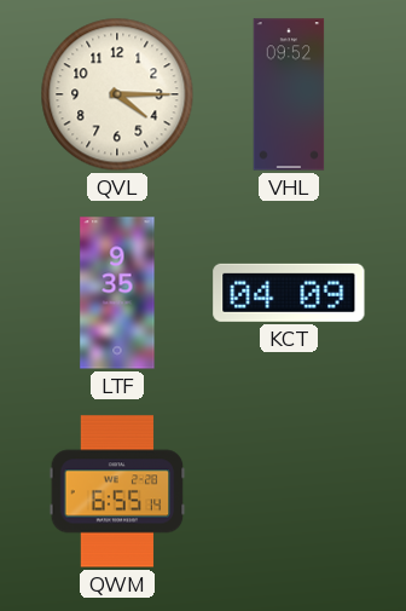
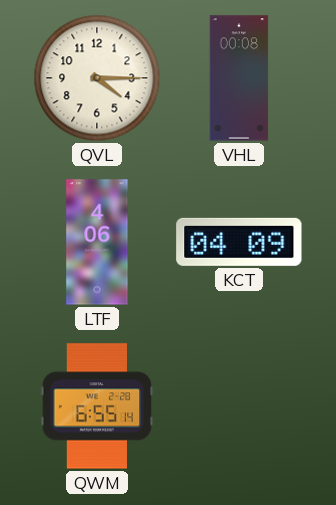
VHL: 09:52 -> 00:08 (239, 78)
LTF: 9:35 -> 4:06 (97, 242)
